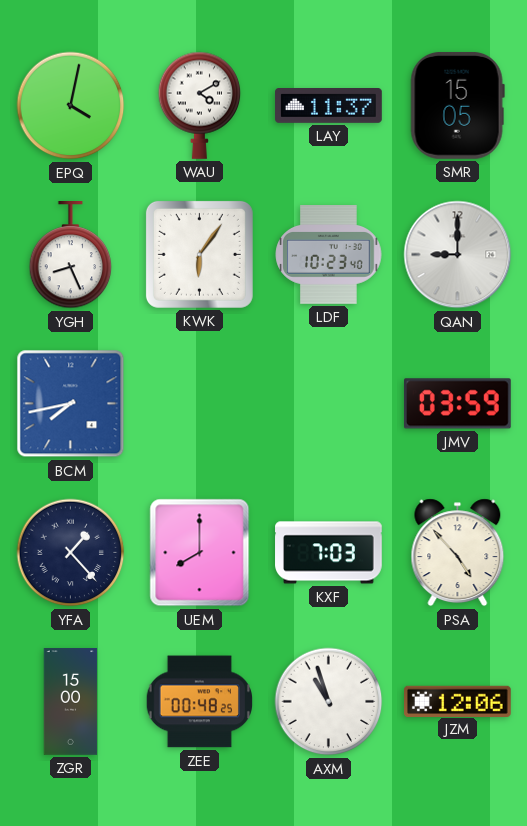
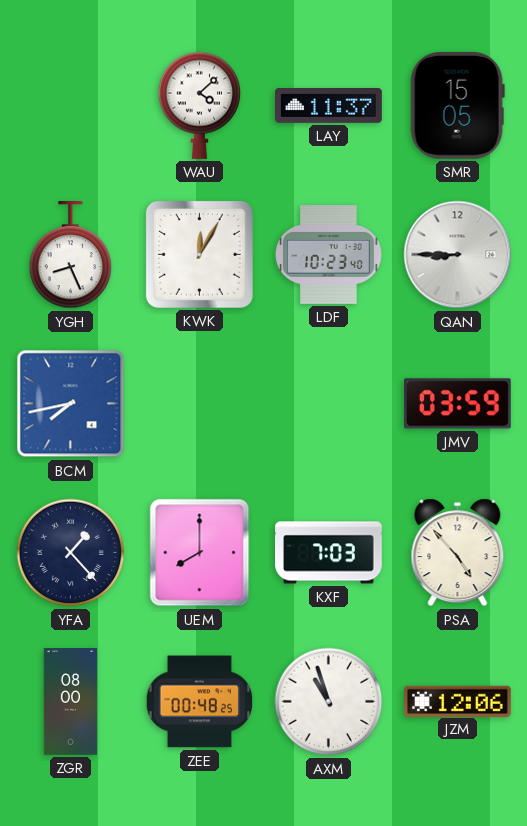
EPQ: 4:02 -> none (71, 106)
WAU: 4:10 -> 4:08 (200, 105)
KWK: 6:06 -> 12:05 (199, 254)
QAN: 9:00 -> 8:45 (458, 255)
ZGR: 15:00 -> 08:00 (71, 702)
